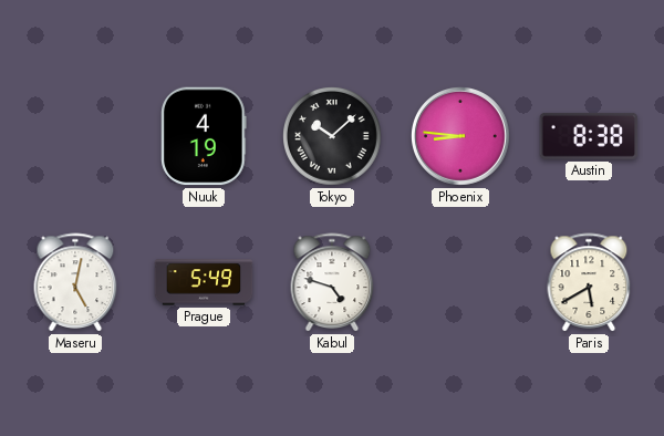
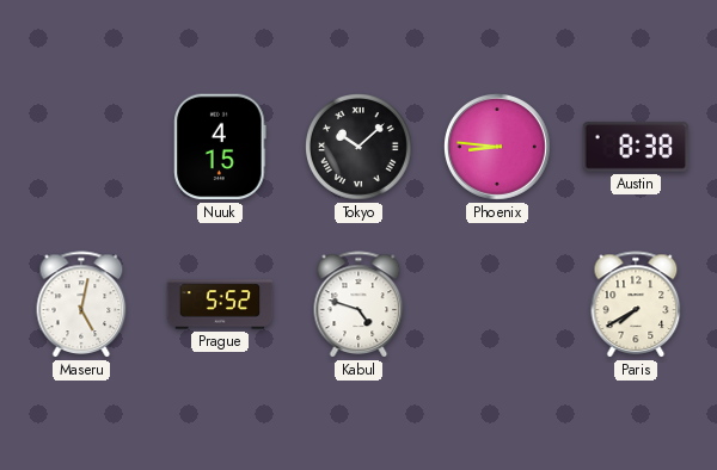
Nuuk: 4:19 -> 4:15 (220, 147)
Prague: 5:49 -> 5:52 (220, 304)
Paris: 5:40 -> 7:40 (636, 304)
